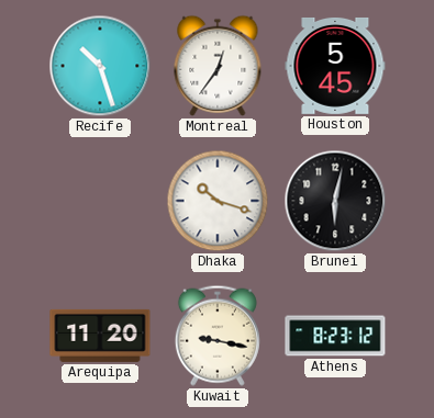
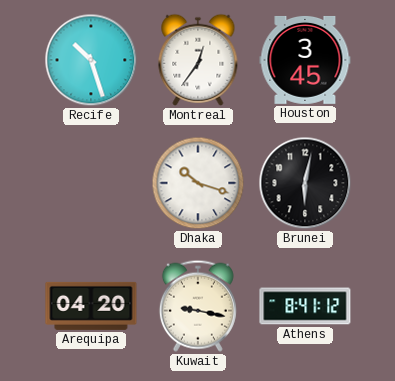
Houston: 5:45 -> 3:45 (305, 60)
Arequipa: 11:20 -> 04:20 (91, 306)
Athens: 8:23 -> 8:41 (305, 306)
